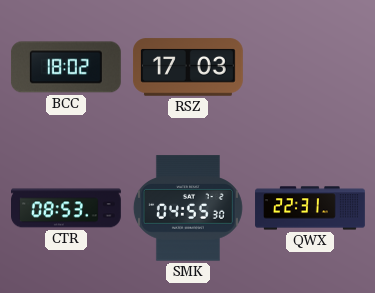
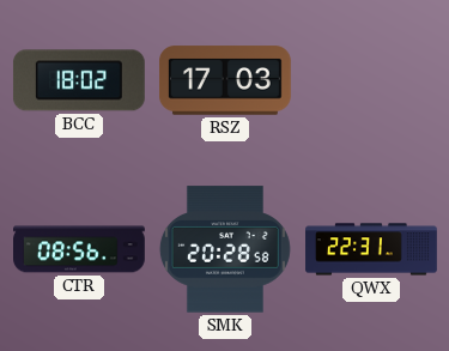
CTR: 08:53 -> 08:56 (80, 249)
SMK: 04:55 -> 20:28 (225, 249)
